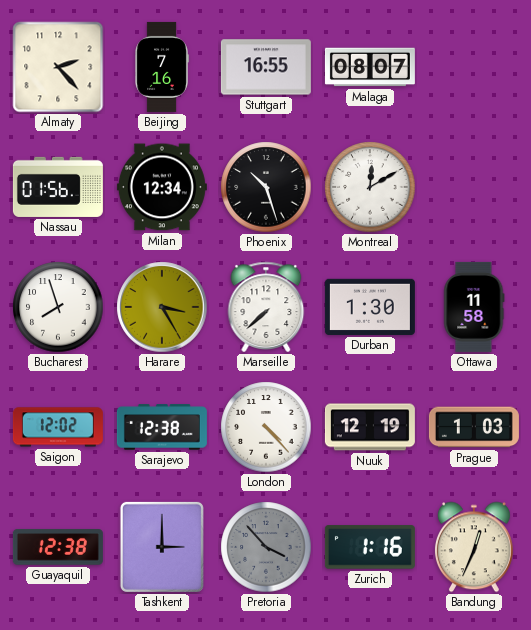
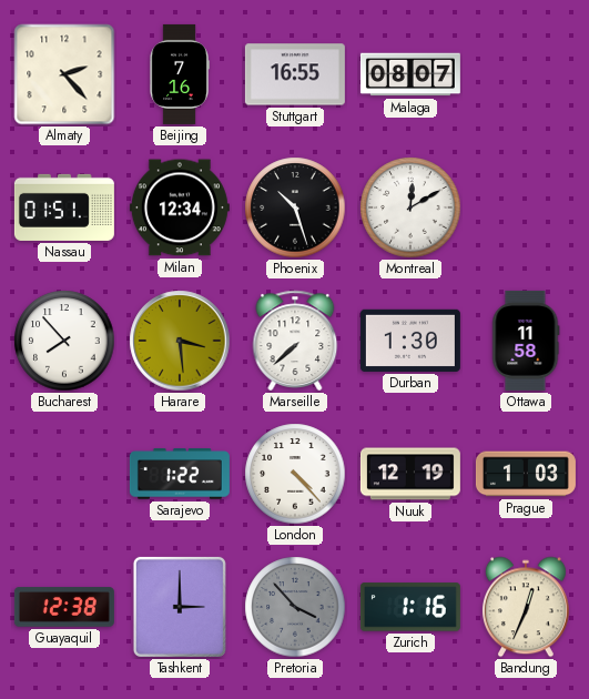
Nassau: 01:56 -> 01:51 (64, 207)
Bucharest: 7:57 -> 7:53 (64, 341)
Harare: 3:25 -> 3:29 (180, 341)
Saigon: 12:02 -> none (58, 427)
Sarajevo: 12:38 -> 1:22 (180, 474)
